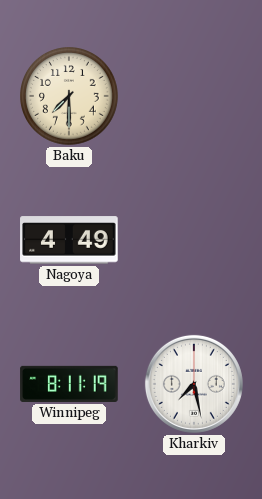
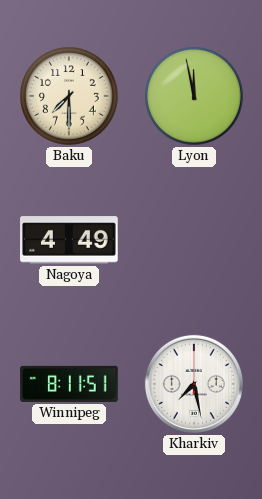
Lyon: none -> 11:58 (195, 97)
Winnipeg: 8:11:19 -> 8:11:51 (69, 384)
